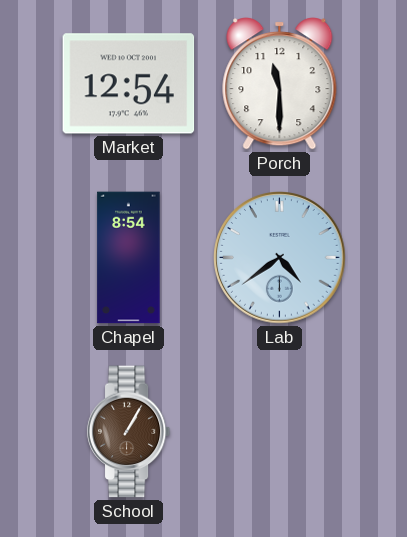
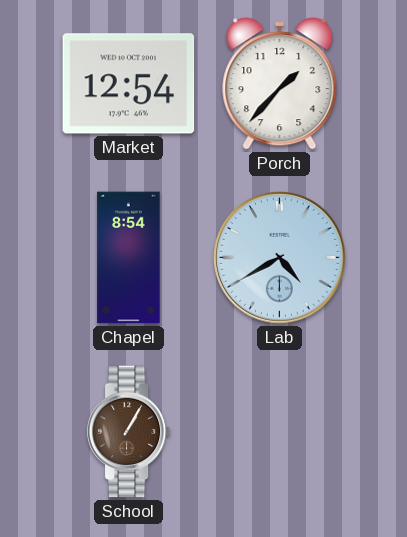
Porch: 11:30 -> 1:37 (280, 84)
Lab: 4:39 -> 4:40 (280, 258)
